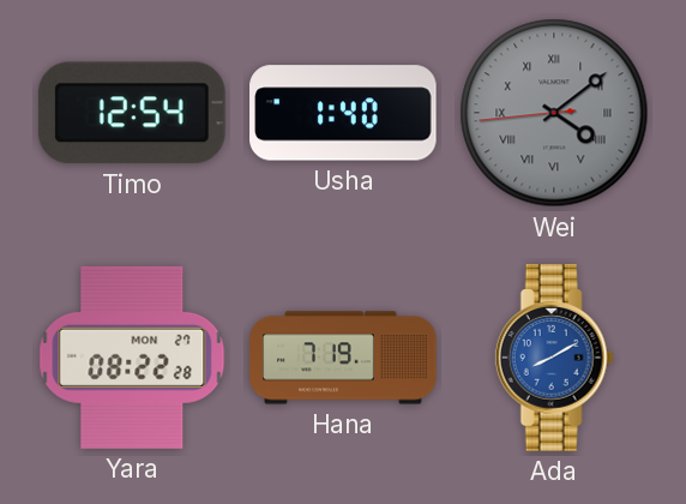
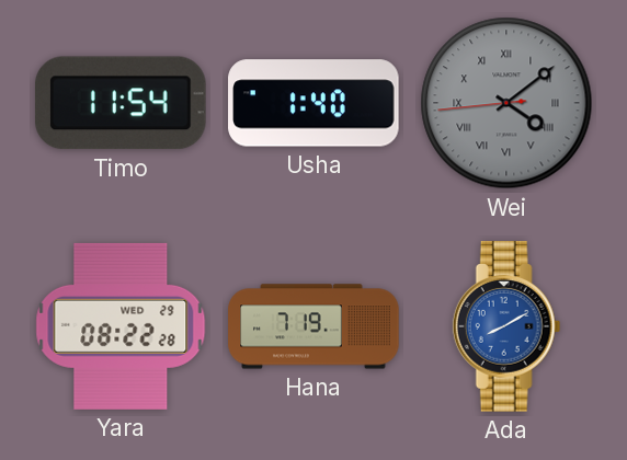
Timo: 12:54 -> 11:54 (121, 103)
Yara date: MON 27 -> WED 29 (121, 326)
